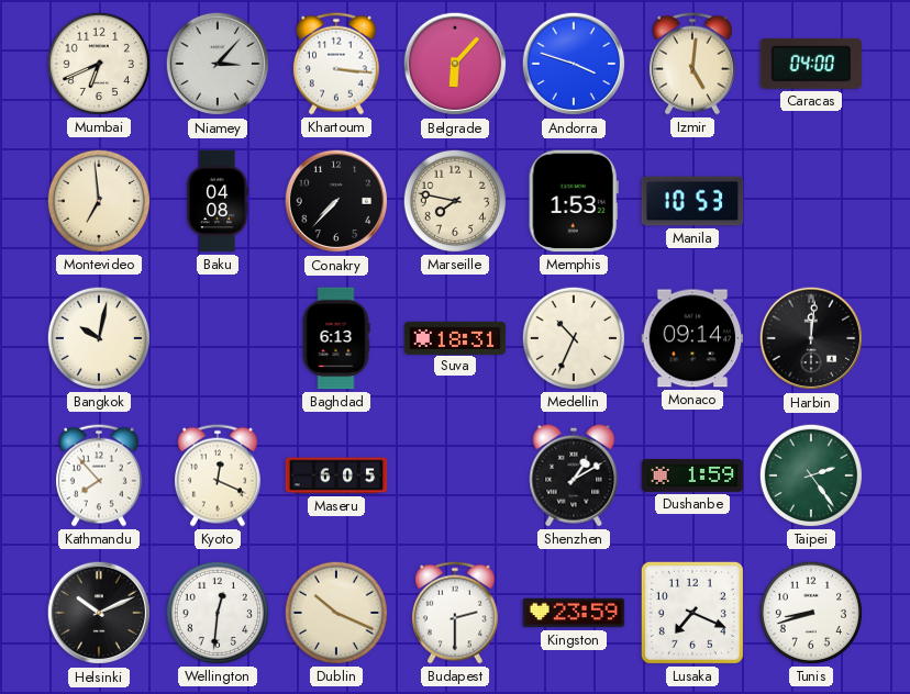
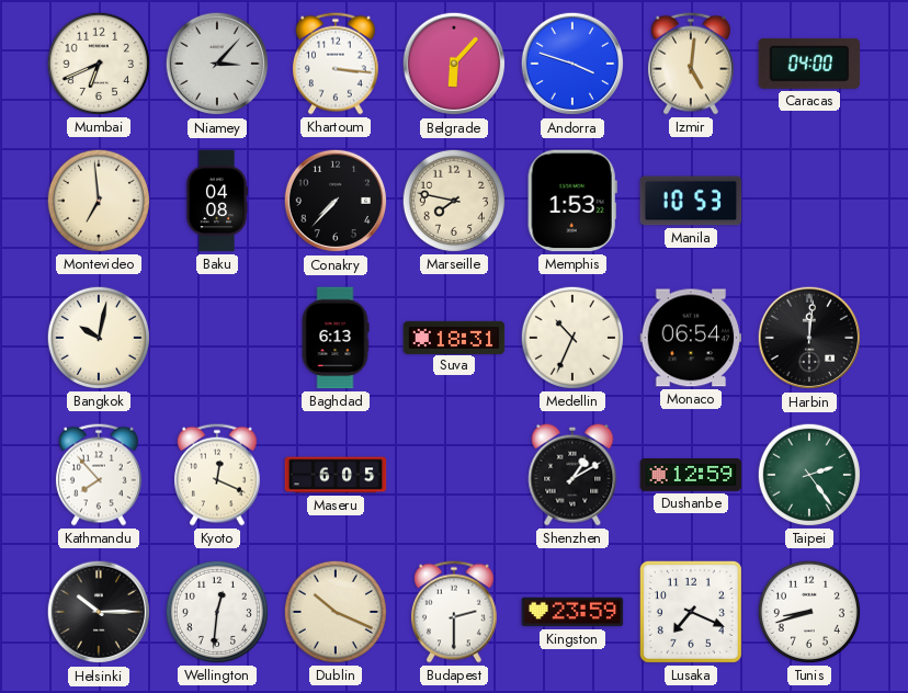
Monaco: 09:14 -> 06:54 (691, 338)
Dushanbe: 1:59 -> 12:59 (691, 476)
Helsinki: 10:11 -> 10:15 (99, 612)
